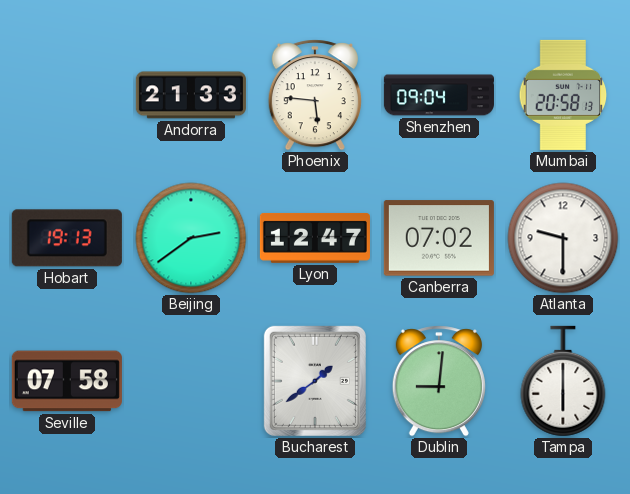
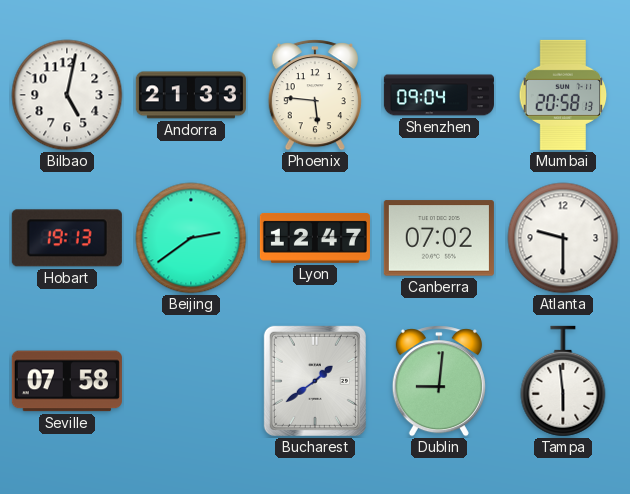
Bilbao: none -> 5:02 (67, 95)
Tampa: 6:00 -> 5:59 (563, 381)
